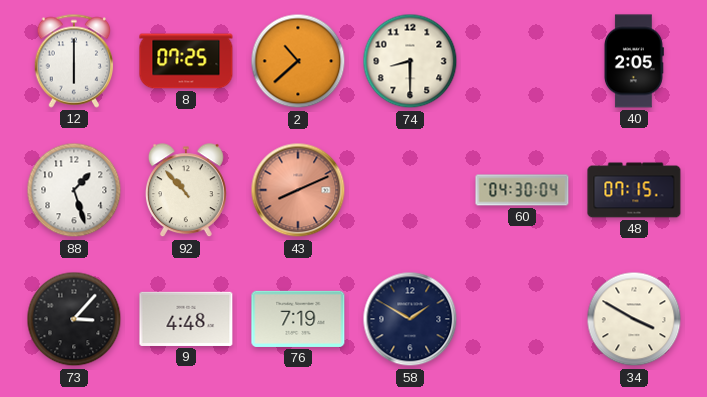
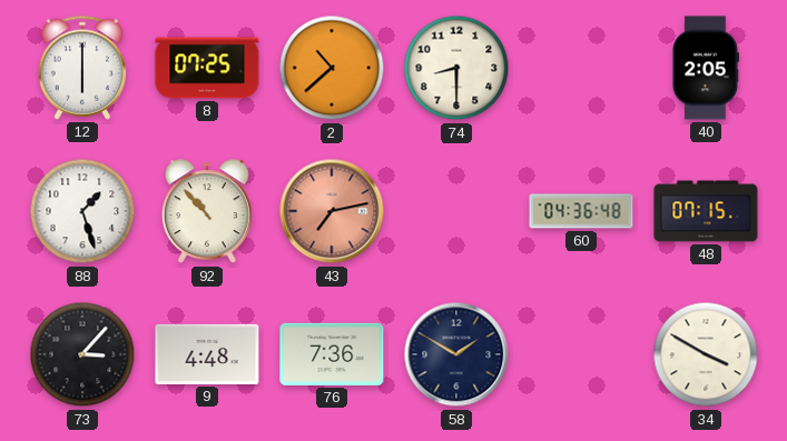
43: 8:11 -> 7:13 (332, 211)
60: 04:30 -> 04:36 (581, 211)
76: 7:19 -> 7:36 (332, 354)
